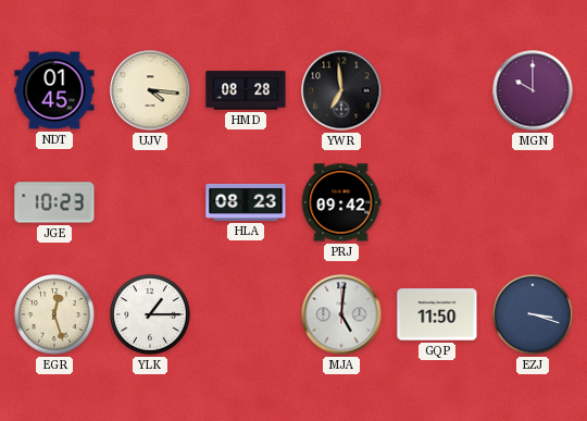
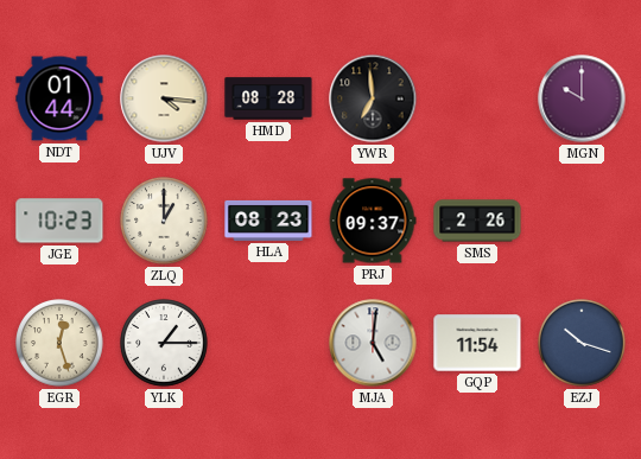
NDT: 01:45 -> 01:44 (59, 98)
ZLQ: none -> 1:00 (164, 221)
PRJ: 09:42 -> 09:37 (373, 221)
SMS: none -> 2:26 (477, 221)
GQP: 11:50 -> 11:54 (477, 343)
EZJ: 3:18 -> 10:18 (582, 343)
